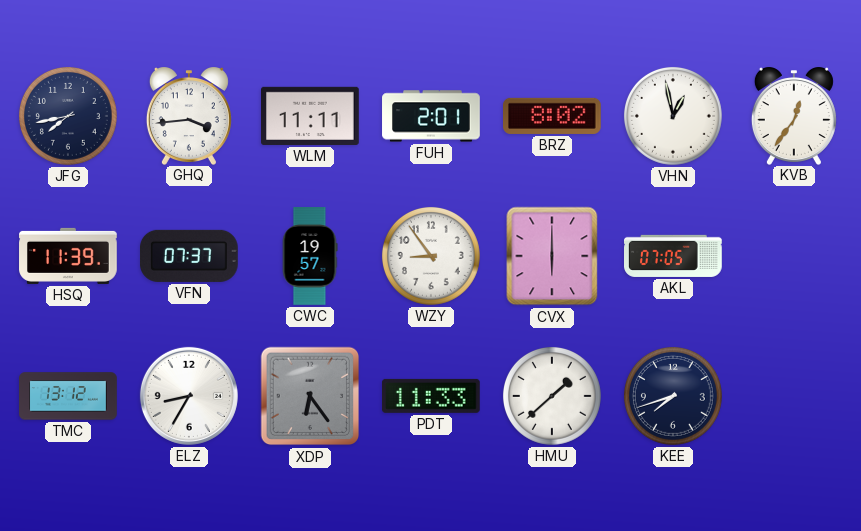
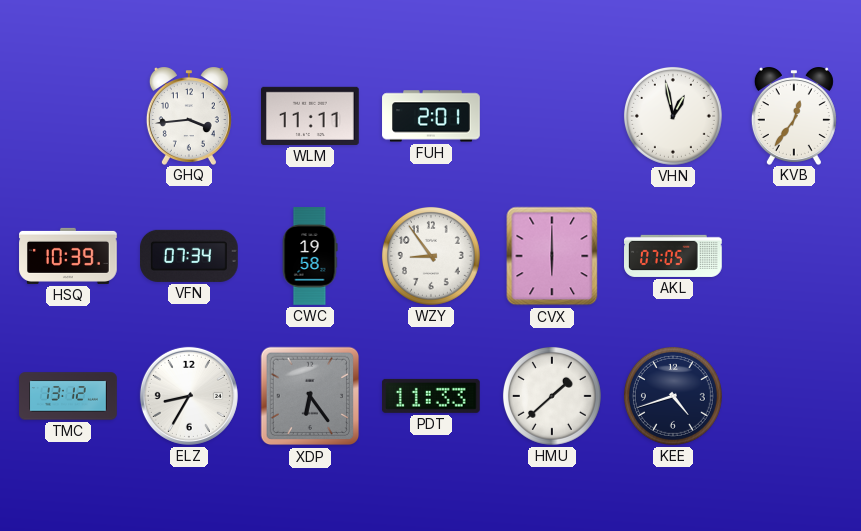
JFG: 7:43 -> none (68, 116)
BRZ: 8:02 -> none (553, 116)
HSQ: 11:39 -> 10:39 (68, 256)
VFN: 07:37 -> 07:34 (190, 256)
CWC: 19:57 -> 19:58 (310, 256)
KEE: 7:42 -> 4:42 (673, 396)
